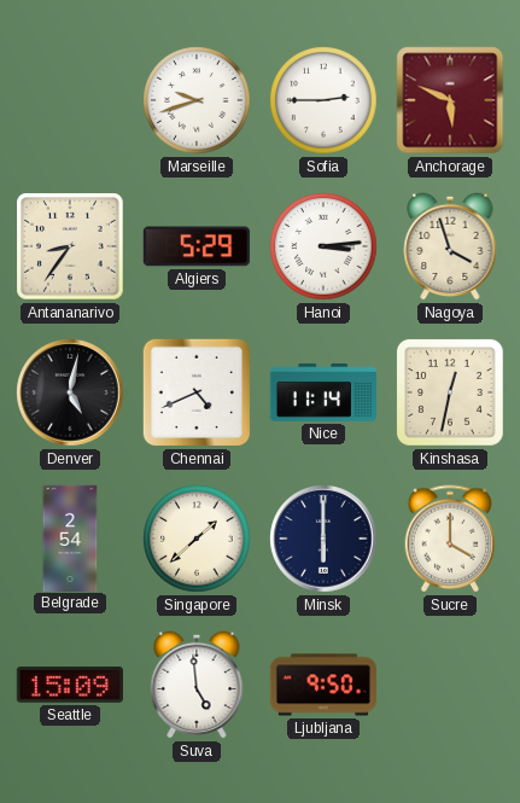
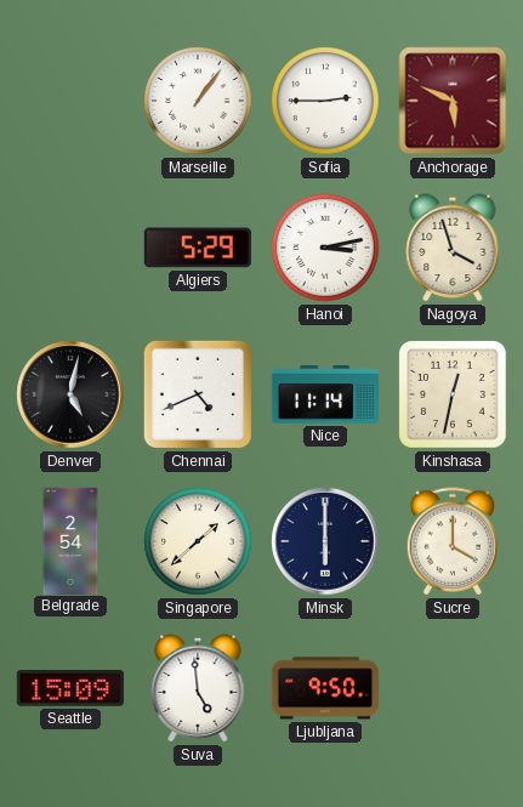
Marseille: 9:42 -> 1:06 (198, 101)
Antananarivo: 8:36 -> none (70, 246)
Hanoi: 3:14 -> 3:13 (325, 248)
